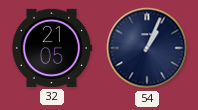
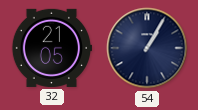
54: 1:04 -> 1:05 (147, 48)
